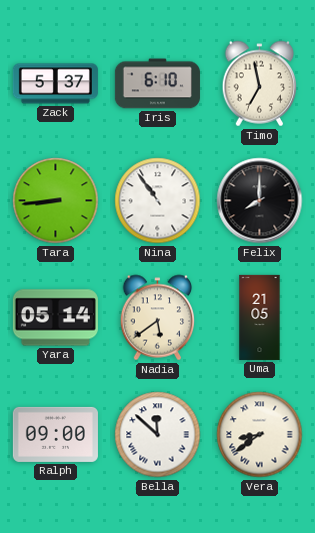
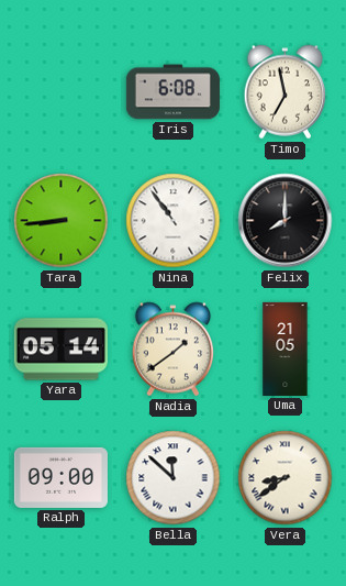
Zack: 5:37 -> none (55, 84)
Iris: 6:10 -> 6:08 (172, 92)
Nadia: 5:39 -> 1:39 (174, 350)
